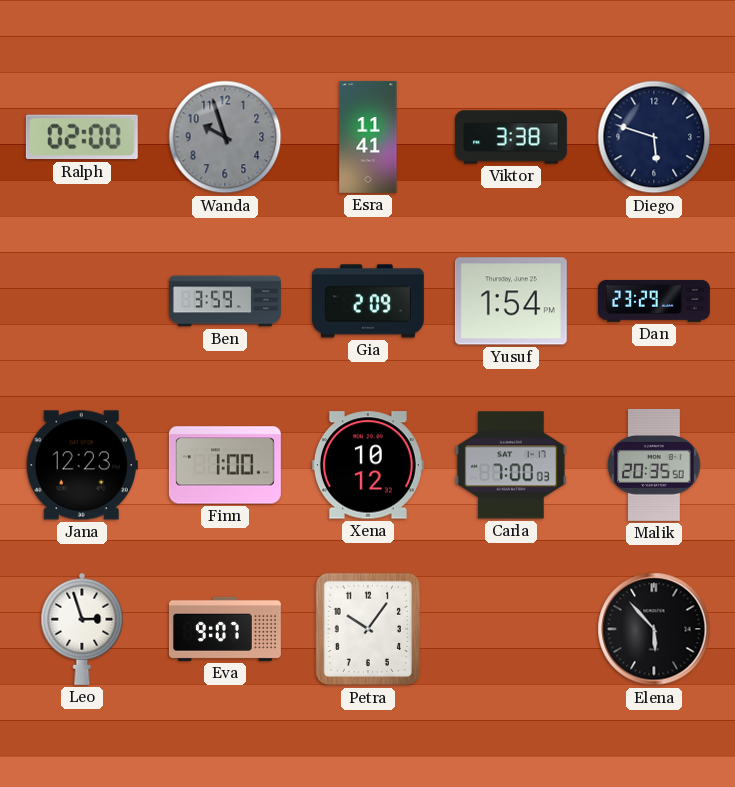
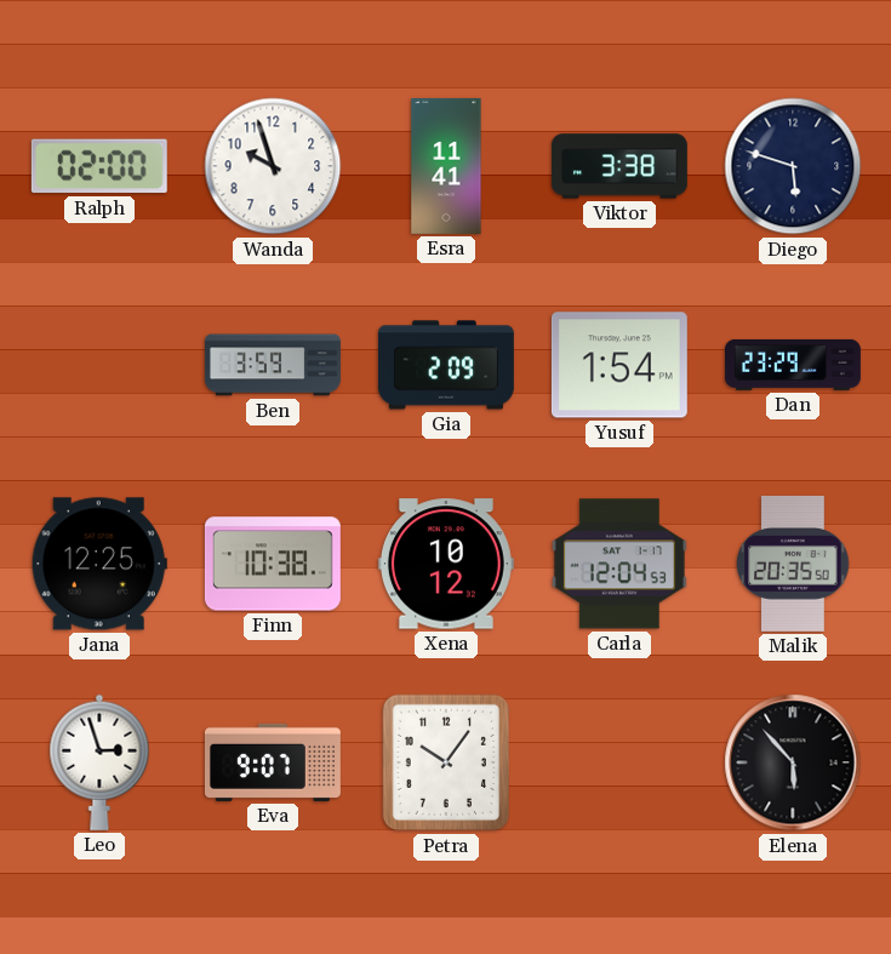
Wanda dial: grey -> white (273, 166)
Jana: 12:23 -> 12:25 (99, 564)
Finn: 1:00 -> 10:38 (273, 564)
Carla: 7:00 -> 12:04 (619, 564)
